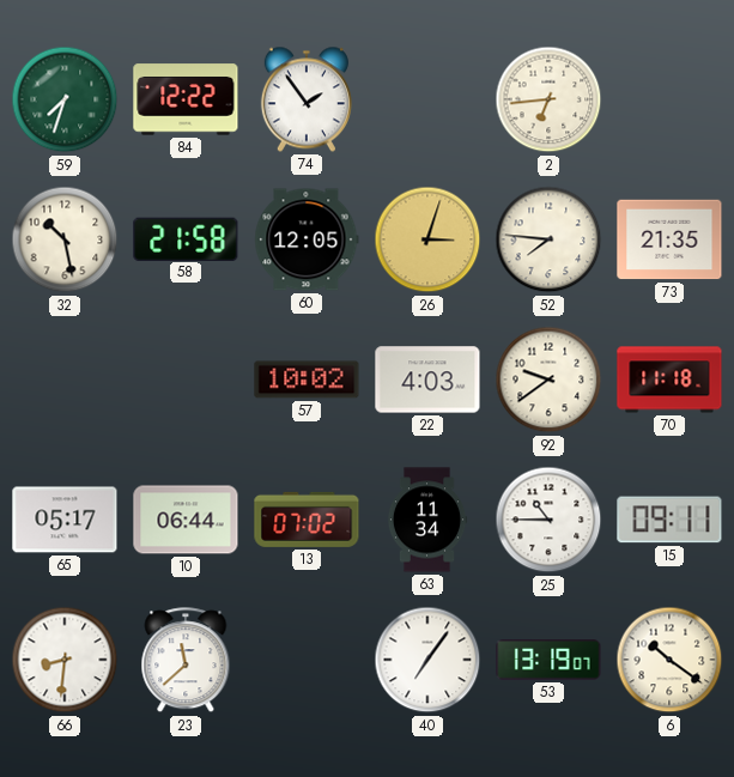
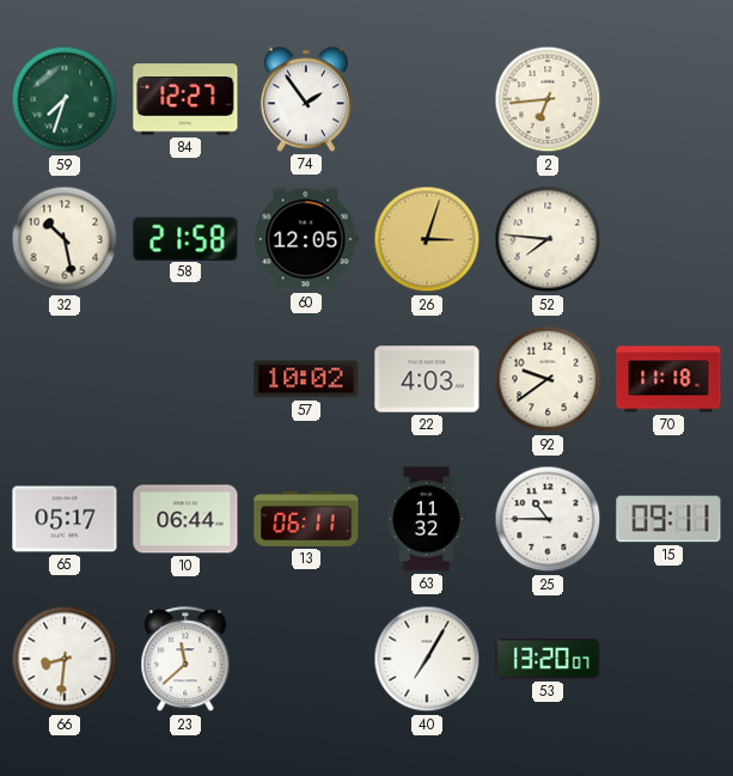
84: 12:22 -> 12:27 (185, 99)
73: 21:35 -> none (669, 239)
13: 07:02 -> 06:11 (306, 519)
63: 11:34 -> 11:32 (427, 519)
40: 7:06 -> 7:05 (427, 659)
53: 13:19 -> 13:20 (548, 659)
6: 10:21 -> none (669, 660)
